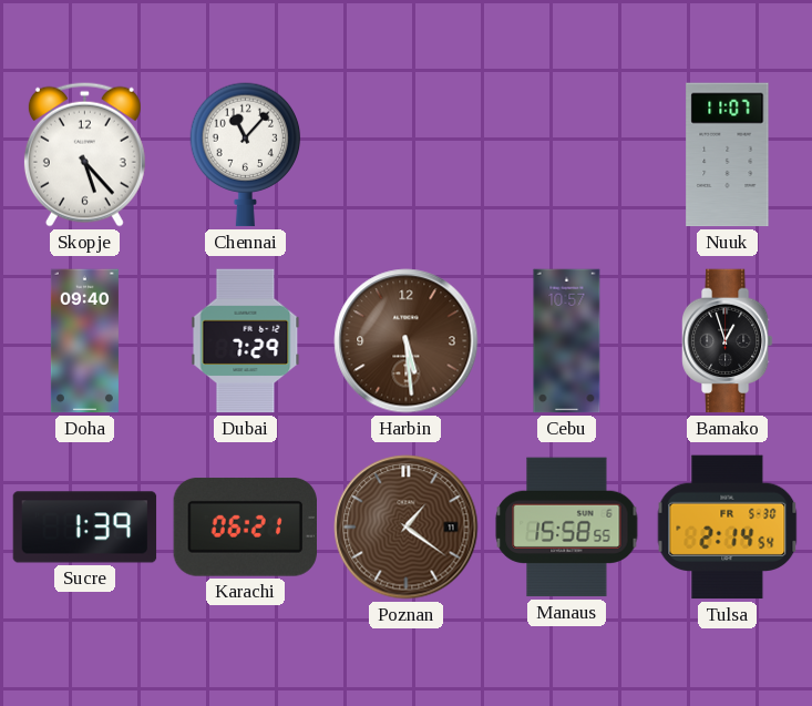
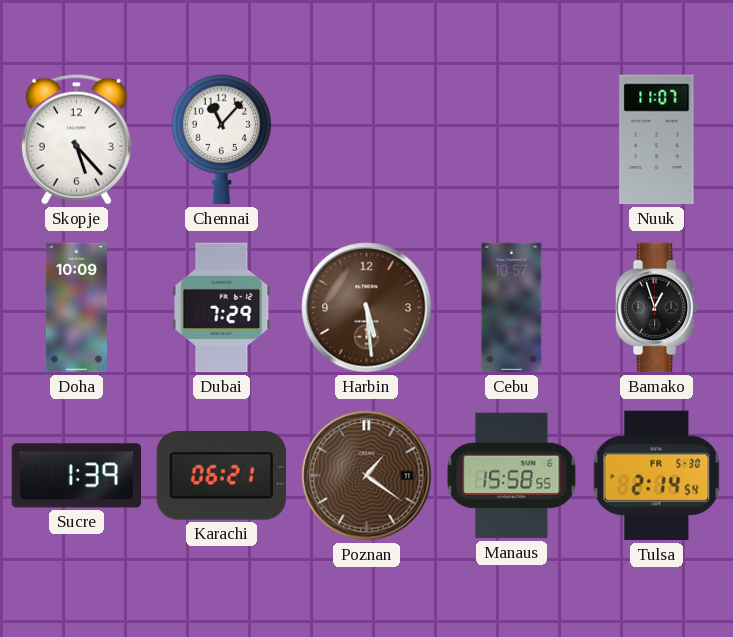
Doha: 09:40 -> 10:09 (76, 308)
